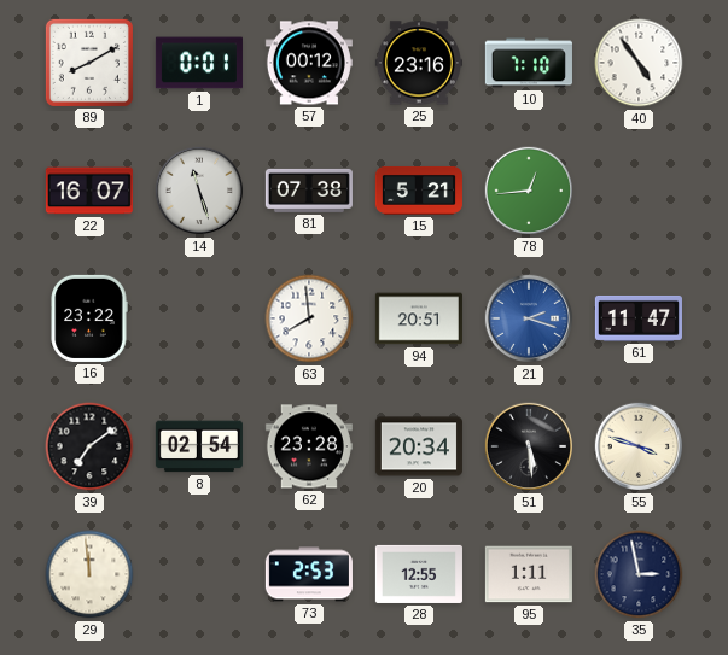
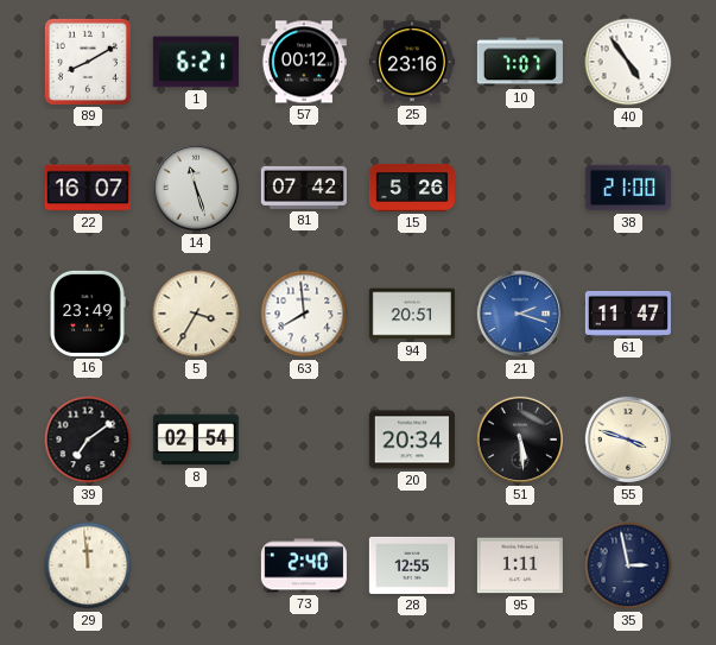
1: 0:01 -> 6:21 (196, 62)
10: 7:10 -> 7:07 (520, 62)
81: 07:38 -> 07:42 (304, 188)
15: 5:21 -> 5:26 (412, 188)
78: 12:44 -> none (529, 191)
38: none -> 21:00 (628, 188)
16: 23:22 -> 23:49 (88, 314)
5: none -> 3:35 (196, 314)
62: 23:28 -> none (309, 446)
73: 2:53 -> 2:40 (304, 565)
